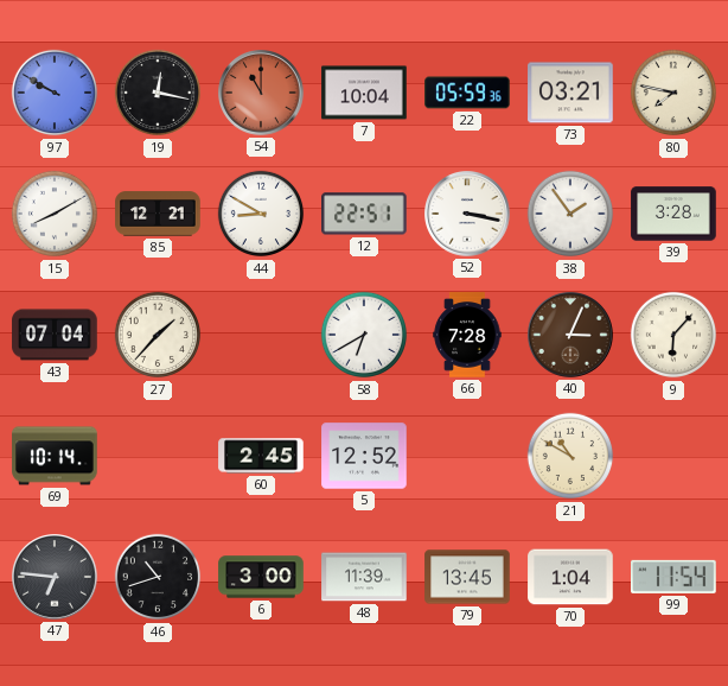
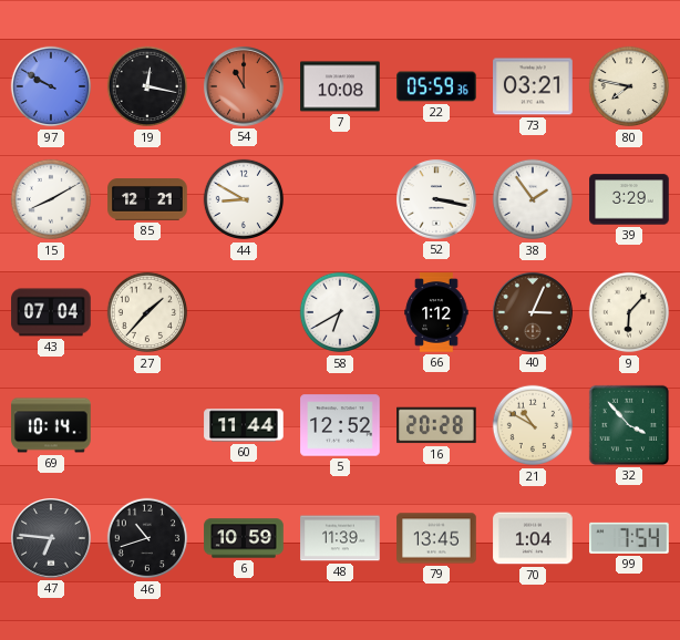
7: 10:04 -> 10:08 (340, 86)
12: 22:51 -> none (365, 214)
39: 3:28 -> 3:29 (629, 199)
66: 7:28 -> 1:12 (436, 312)
60: 2:45 -> 11:44 (244, 425)
16: none -> 20:28 (436, 425)
32: none -> 3:53 (629, 425)
6: 3:00 -> 10:59 (244, 538)
99: 11:54 -> 7:54 (630, 538)
